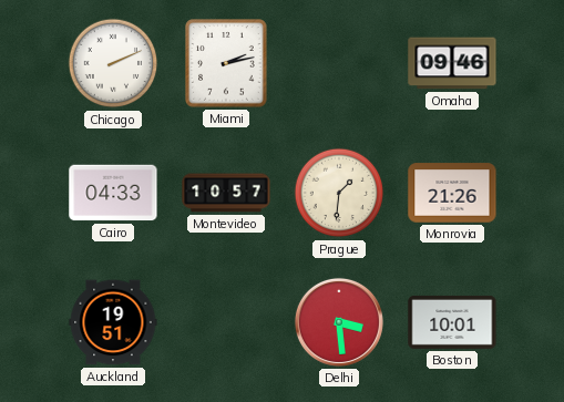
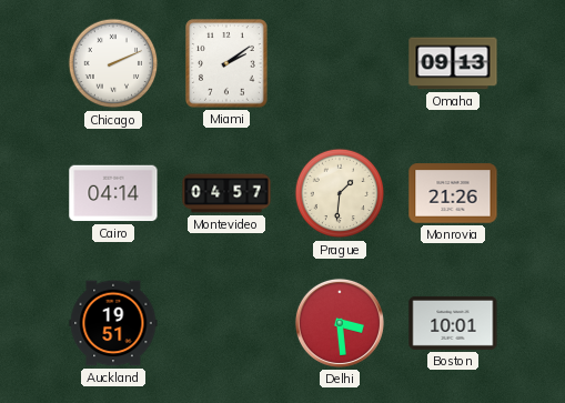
Miami: 2:13 -> 2:09 (226, 63)
Omaha: 09:46 -> 09:13 (453, 63)
Cairo: 04:33 -> 04:14 (113, 193)
Montevideo: 10:57 -> 04:57 (226, 193)
